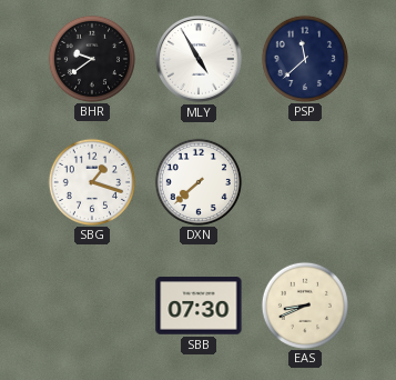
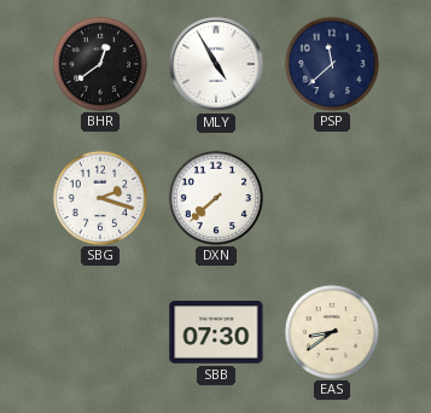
BHR: 9:39 -> 12:39 (99, 63)
SBG: 1:18 -> 2:18 (99, 197)
EAS: 8:41 -> 8:39 (331, 331)
